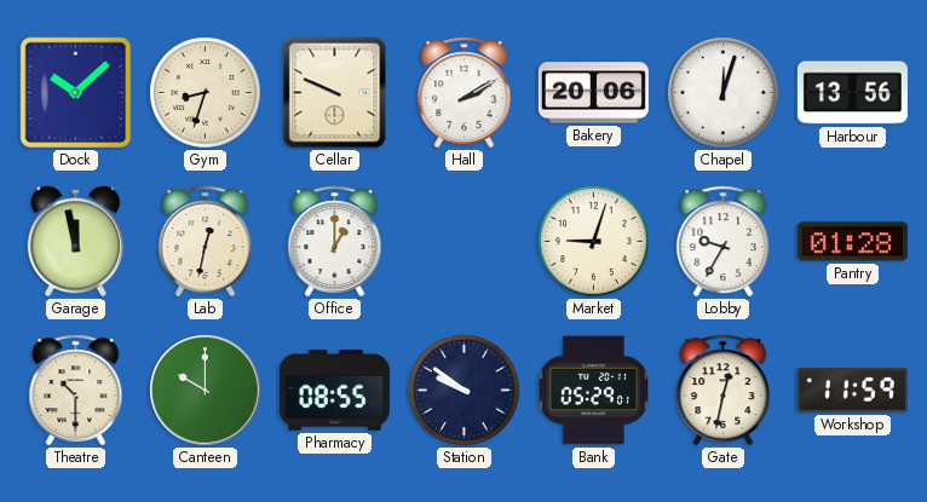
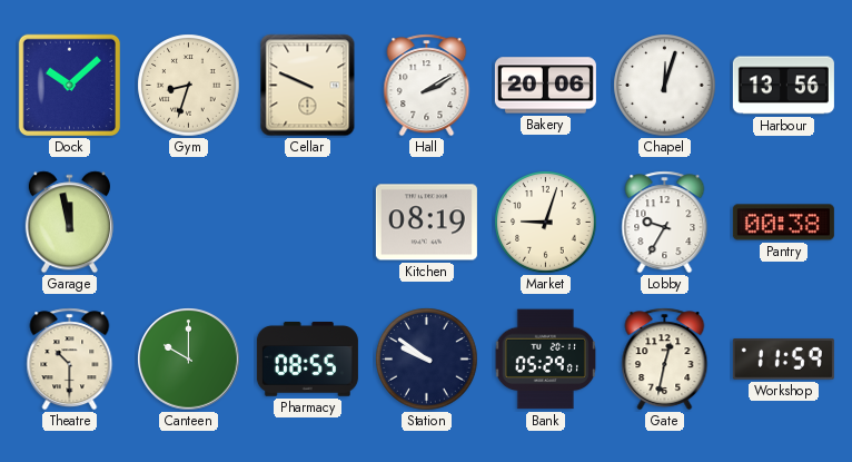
Lab: 12:32 -> none (206, 242)
Office: 1:00 -> none (335, 242)
Kitchen: none -> 08:19 (426, 223)
Pantry: 01:28 -> 00:38 (783, 223)
